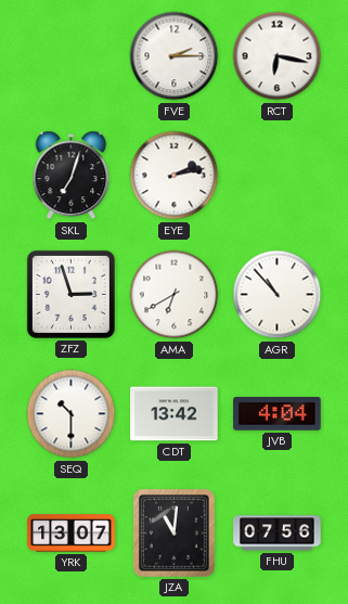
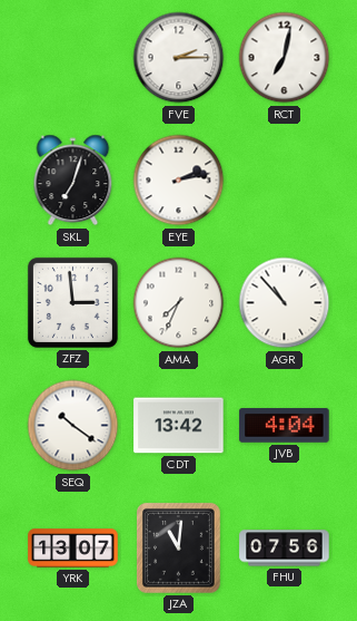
RCT: 6:17 -> 7:02 (285, 58)
ZFZ: 2:57 -> 2:59 (72, 302)
AMA: 6:40 -> 7:34 (179, 303)
SEQ: 10:30 -> 10:21 (73, 426)
